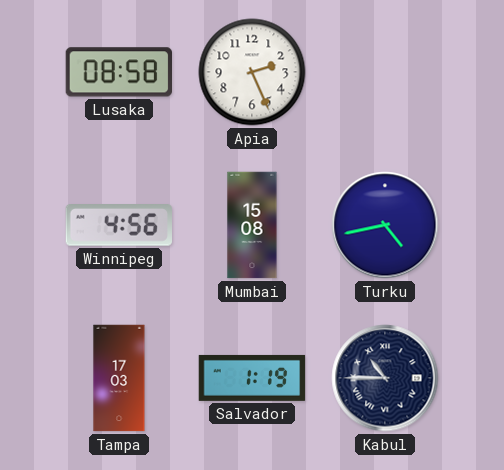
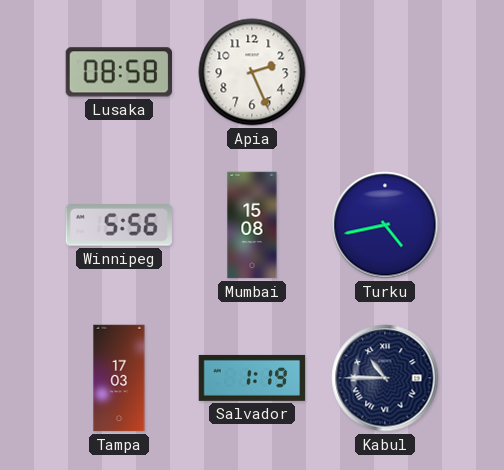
Winnipeg: 4:56 -> 5:56 (118, 226)
